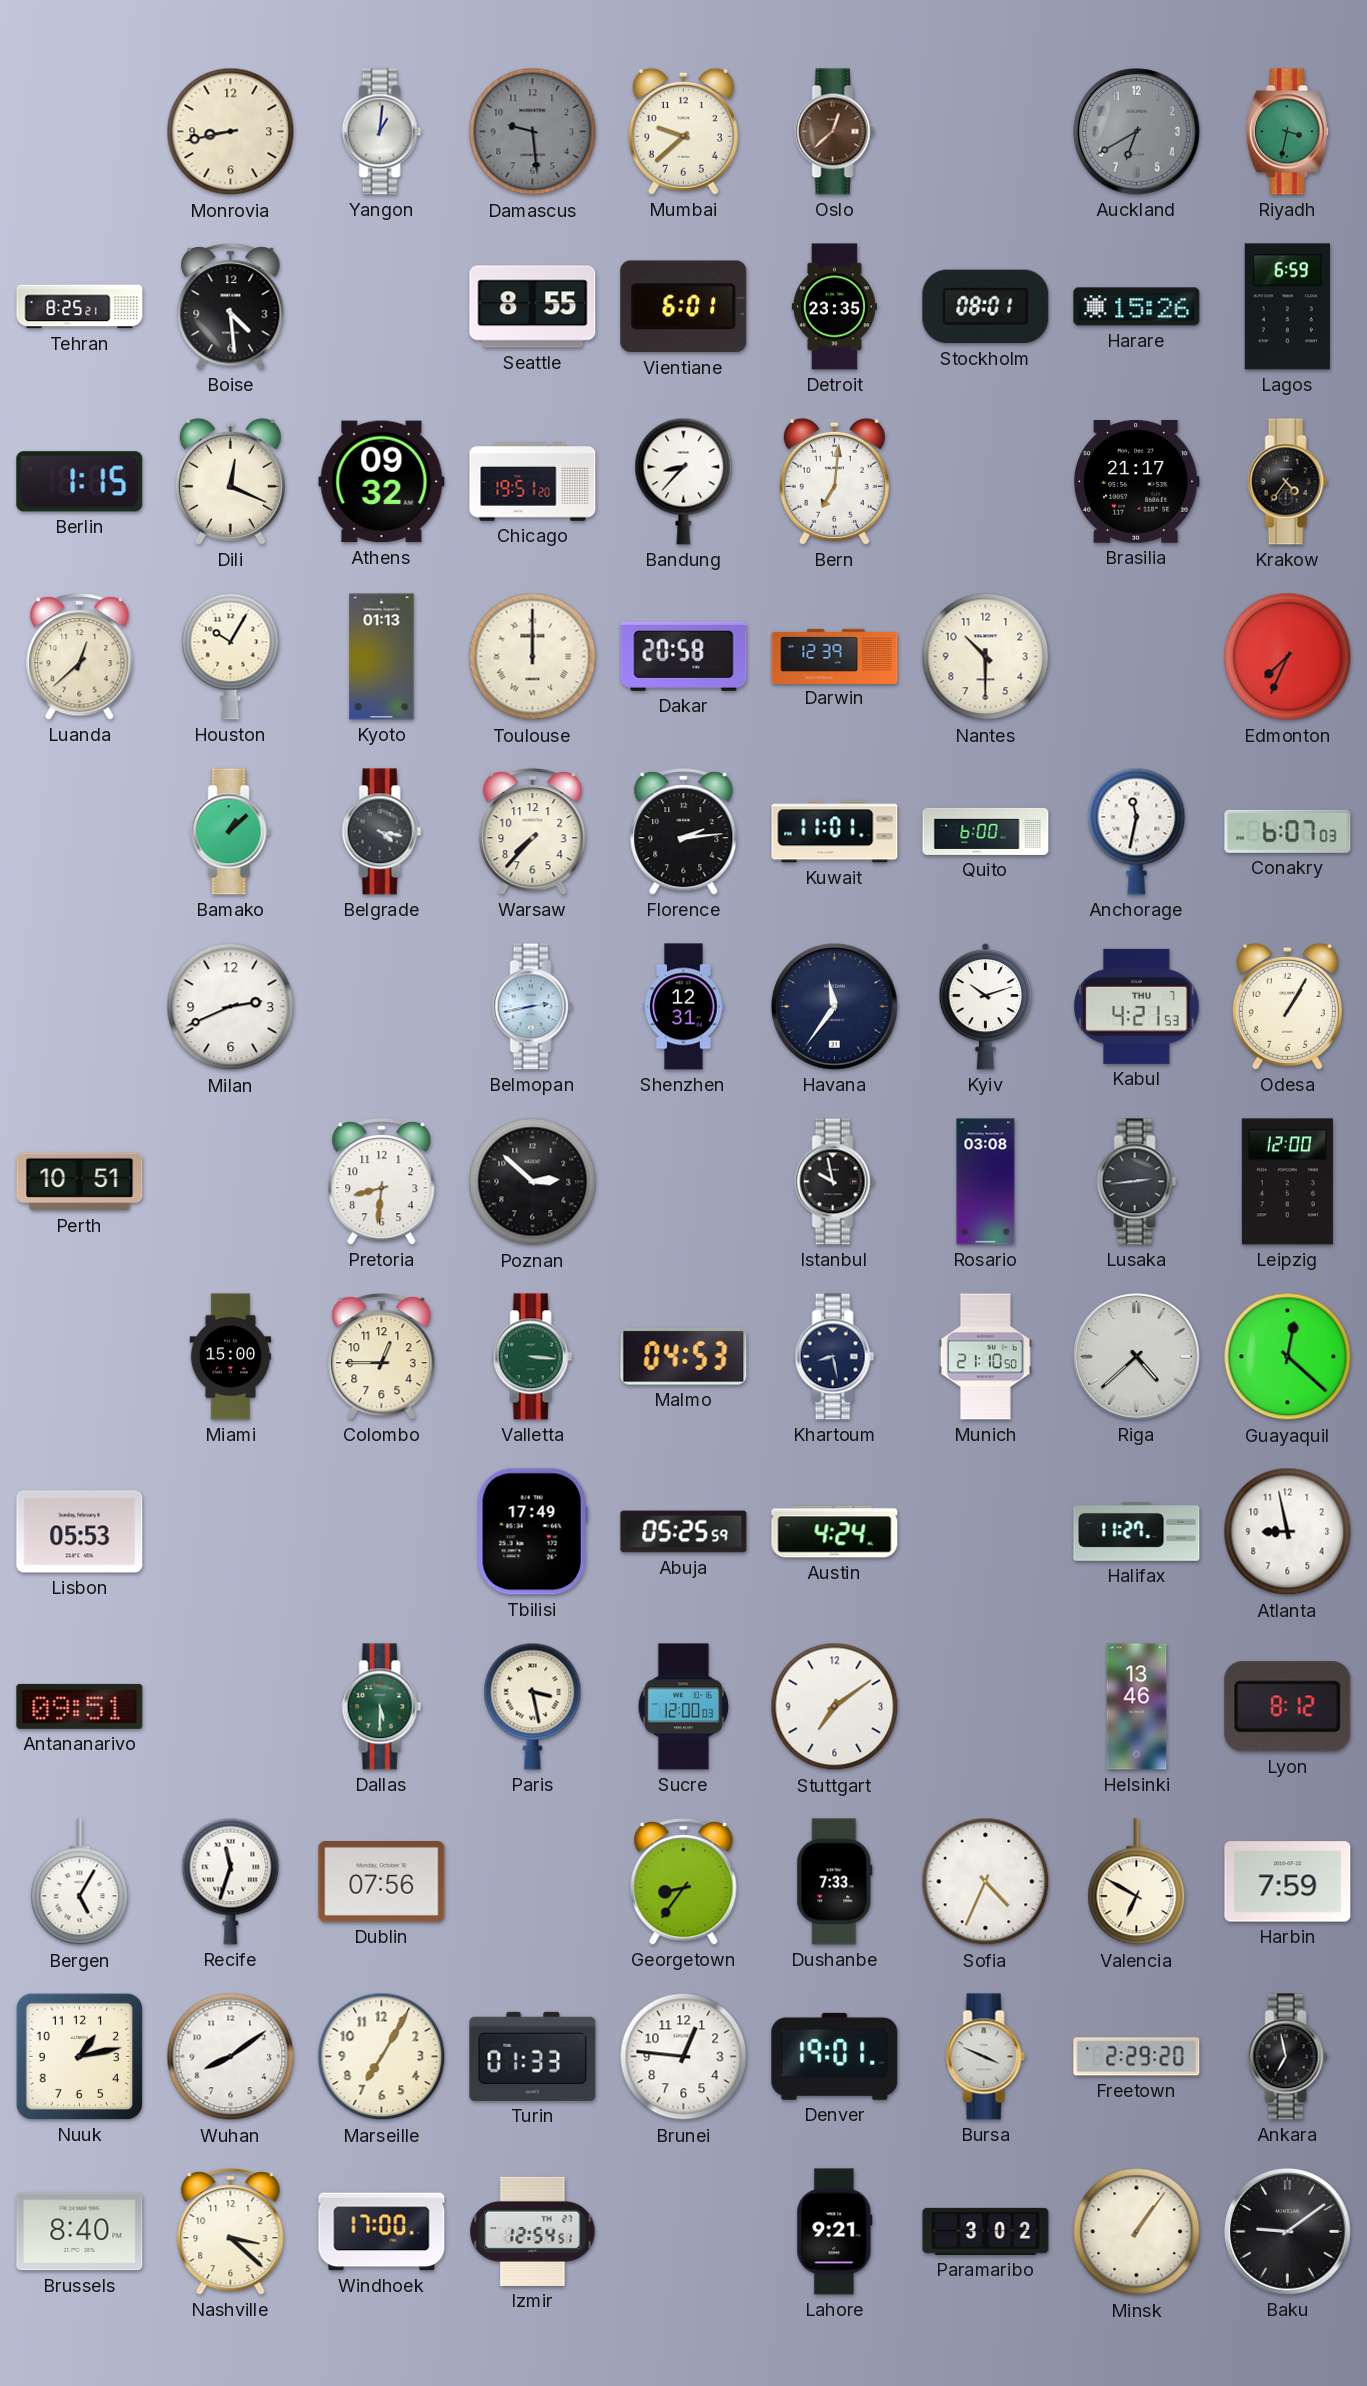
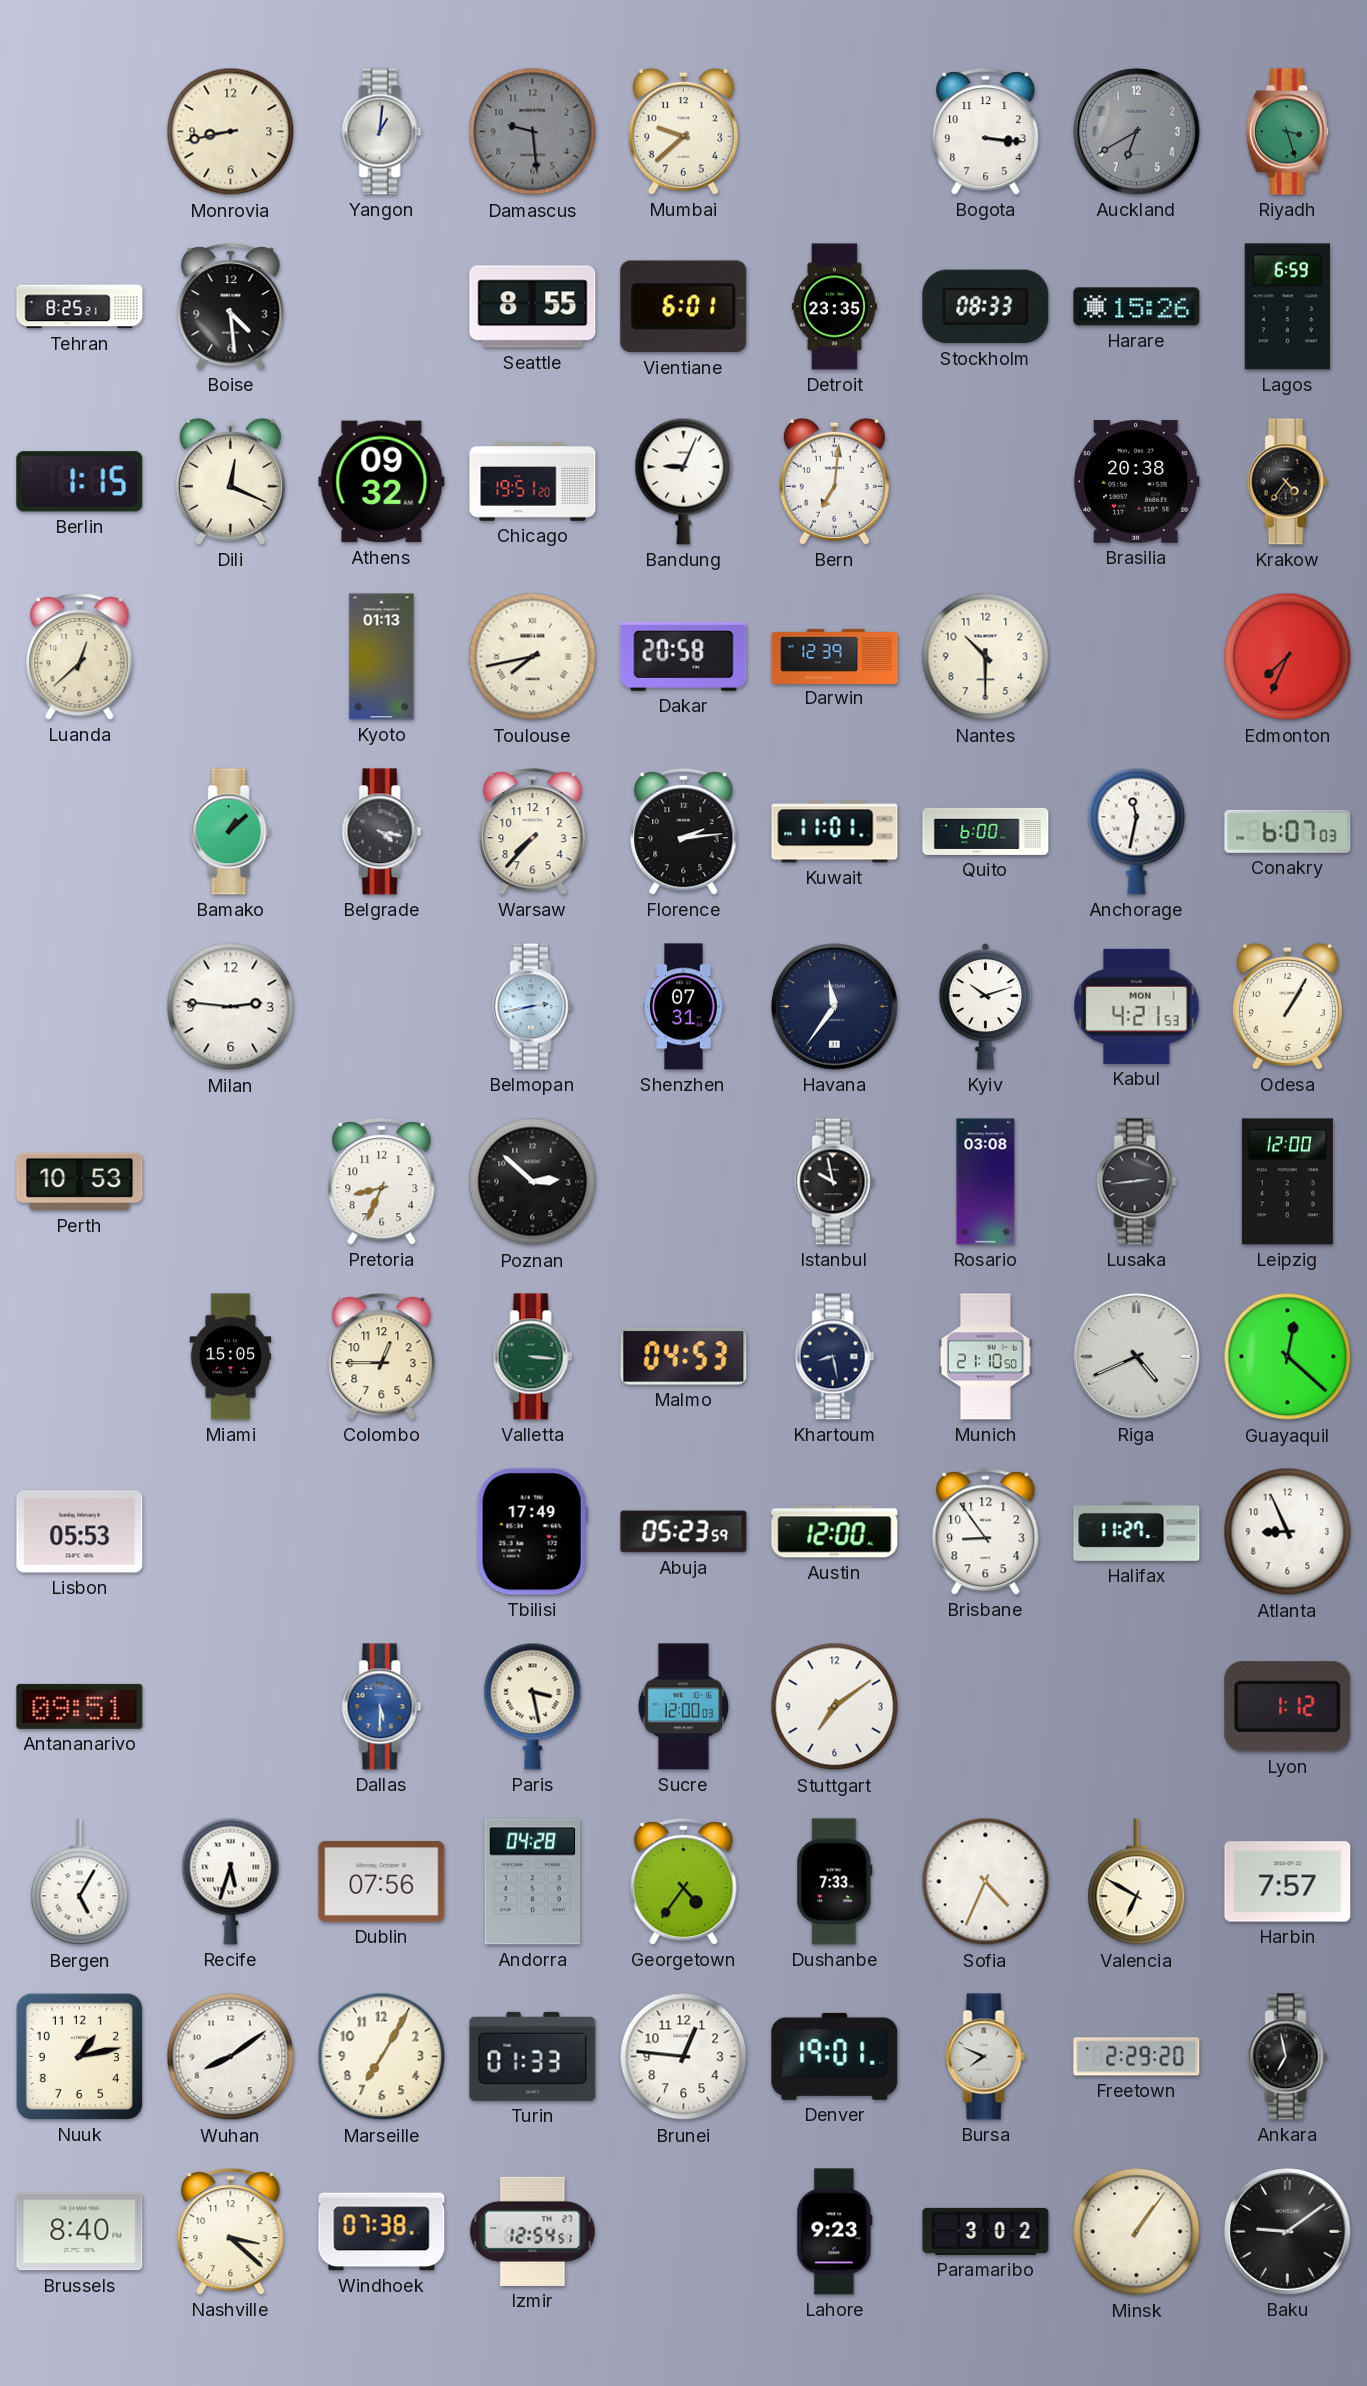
Oslo: 12:38 -> none (835, 132)
Bogota: none -> 3:16 (986, 132)
Riyadh: 3:32 -> 3:27 (1287, 132)
Stockholm: 08:01 -> 08:33 (986, 307)
Bandung: 8:37 -> 9:04 (684, 481)
Brasilia: 21:17 -> 20:38 (1136, 482)
Houston: 10:05 -> none (231, 656)
Toulouse: 12:00 -> 7:43 (533, 657)
Milan: 2:41 -> 2:46 (231, 1007)
Shenzhen: 12:31 -> 07:31 (684, 1007)
Kabul date: THU 7 -> MON 1 (1137, 1006)
Perth: 10:51 -> 10:53 (80, 1182)
Pretoria: 8:31 -> 8:34 (382, 1182)
Miami: 15:00 -> 15:05 (231, 1357)
Riga: 4:38 -> 4:41 (1137, 1357)
Abuja: 05:25 -> 05:23 (684, 1532)
Austin: 4:24 -> 12:00 (835, 1532)
Brisbane: none -> 8:54 (986, 1532)
Atlanta: 8:58 -> 8:56 (1288, 1532)
Dallas dial: green -> blue (382, 1707)
Helsinki: 13:46 -> none (1137, 1707)
Lyon: 8:12 -> 1:12 (1288, 1707)
Recife: 11:33 -> 5:33 (231, 1881)
Andorra: none -> 04:28 (533, 1882)
Georgetown: 8:36 -> 4:36 (684, 1882)
Harbin: 7:59 -> 7:57 (1288, 1882)
Bursa: 3:49 -> 7:49 (986, 2057)
Windhoek: 17:00 -> 07:38 (382, 2232)
Lahore: 9:21 -> 9:23 (835, 2232)
